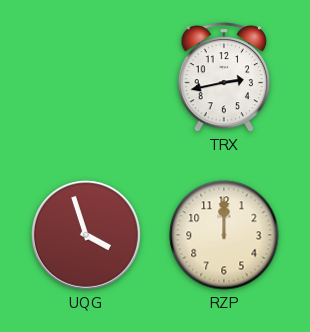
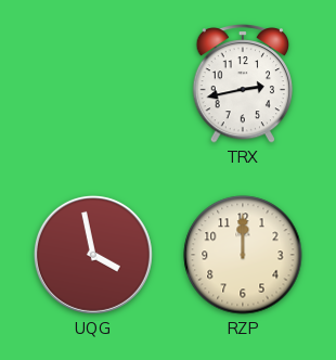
UQG: 3:57 -> 3:58 (93, 255)
